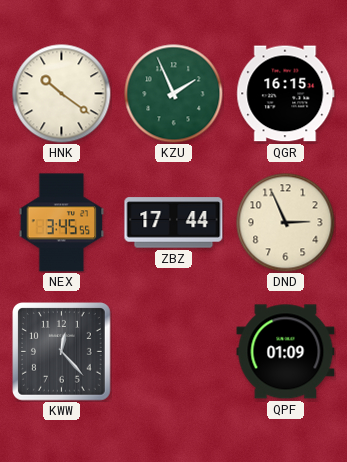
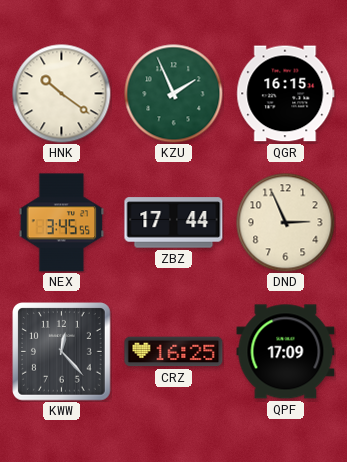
CRZ: none -> 16:25 (174, 352)
QPF: 01:09 -> 17:09 (286, 352)
